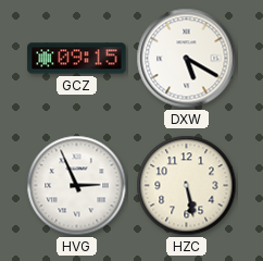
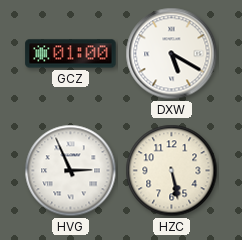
GCZ: 09:15 -> 01:00 (71, 54)
